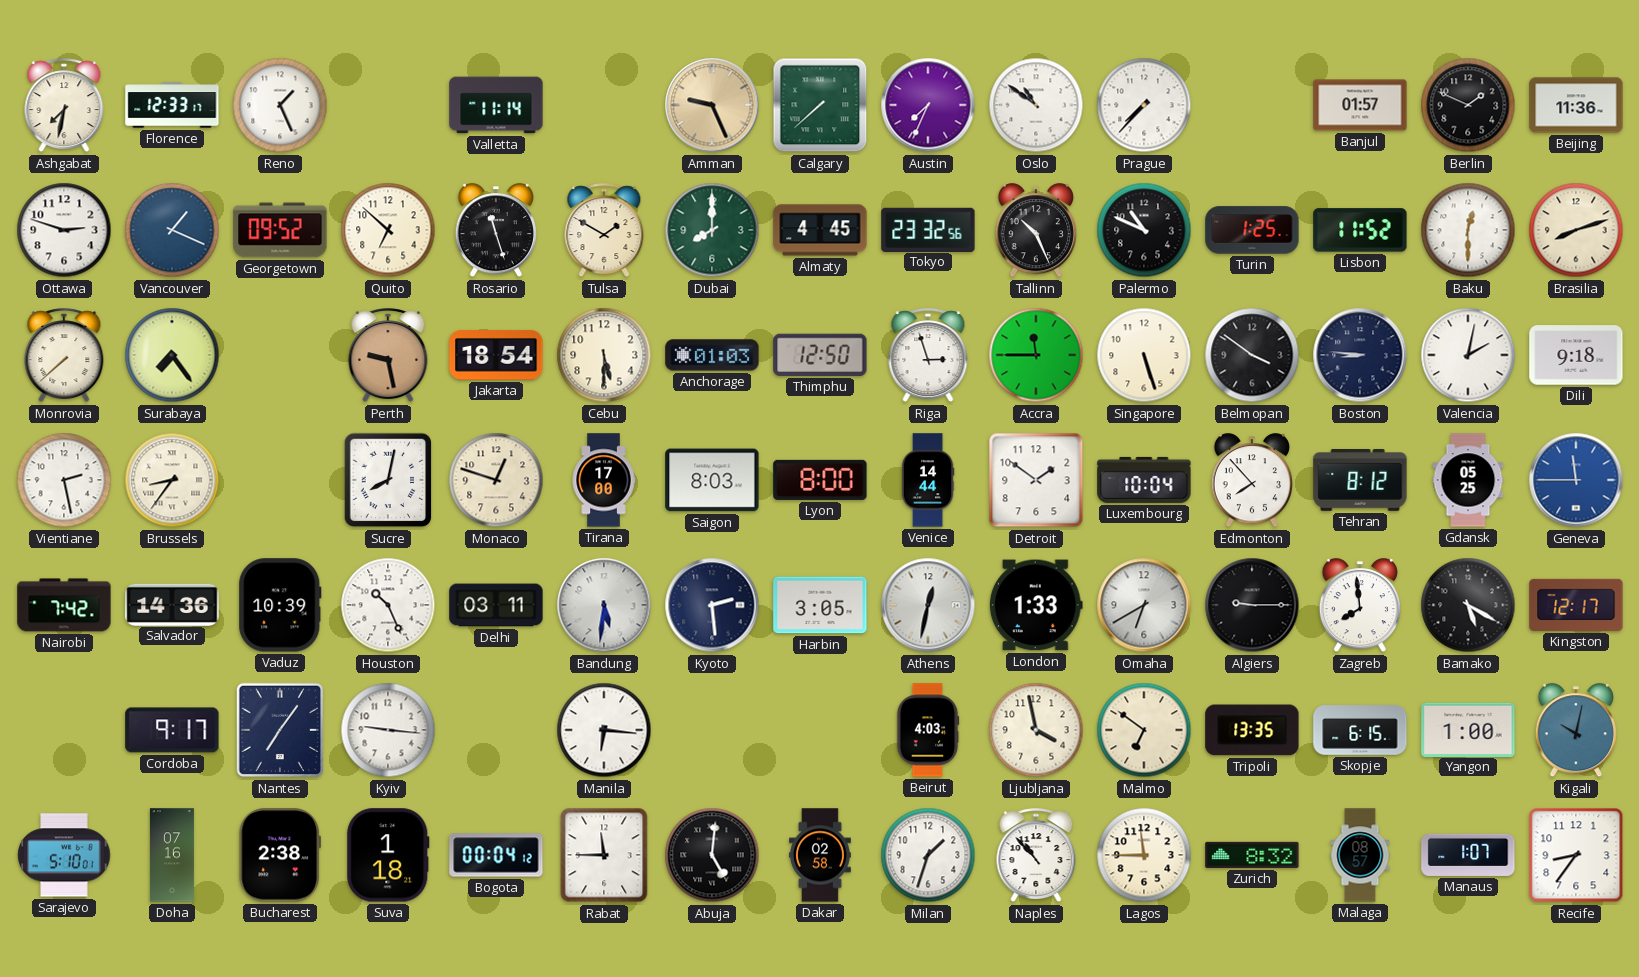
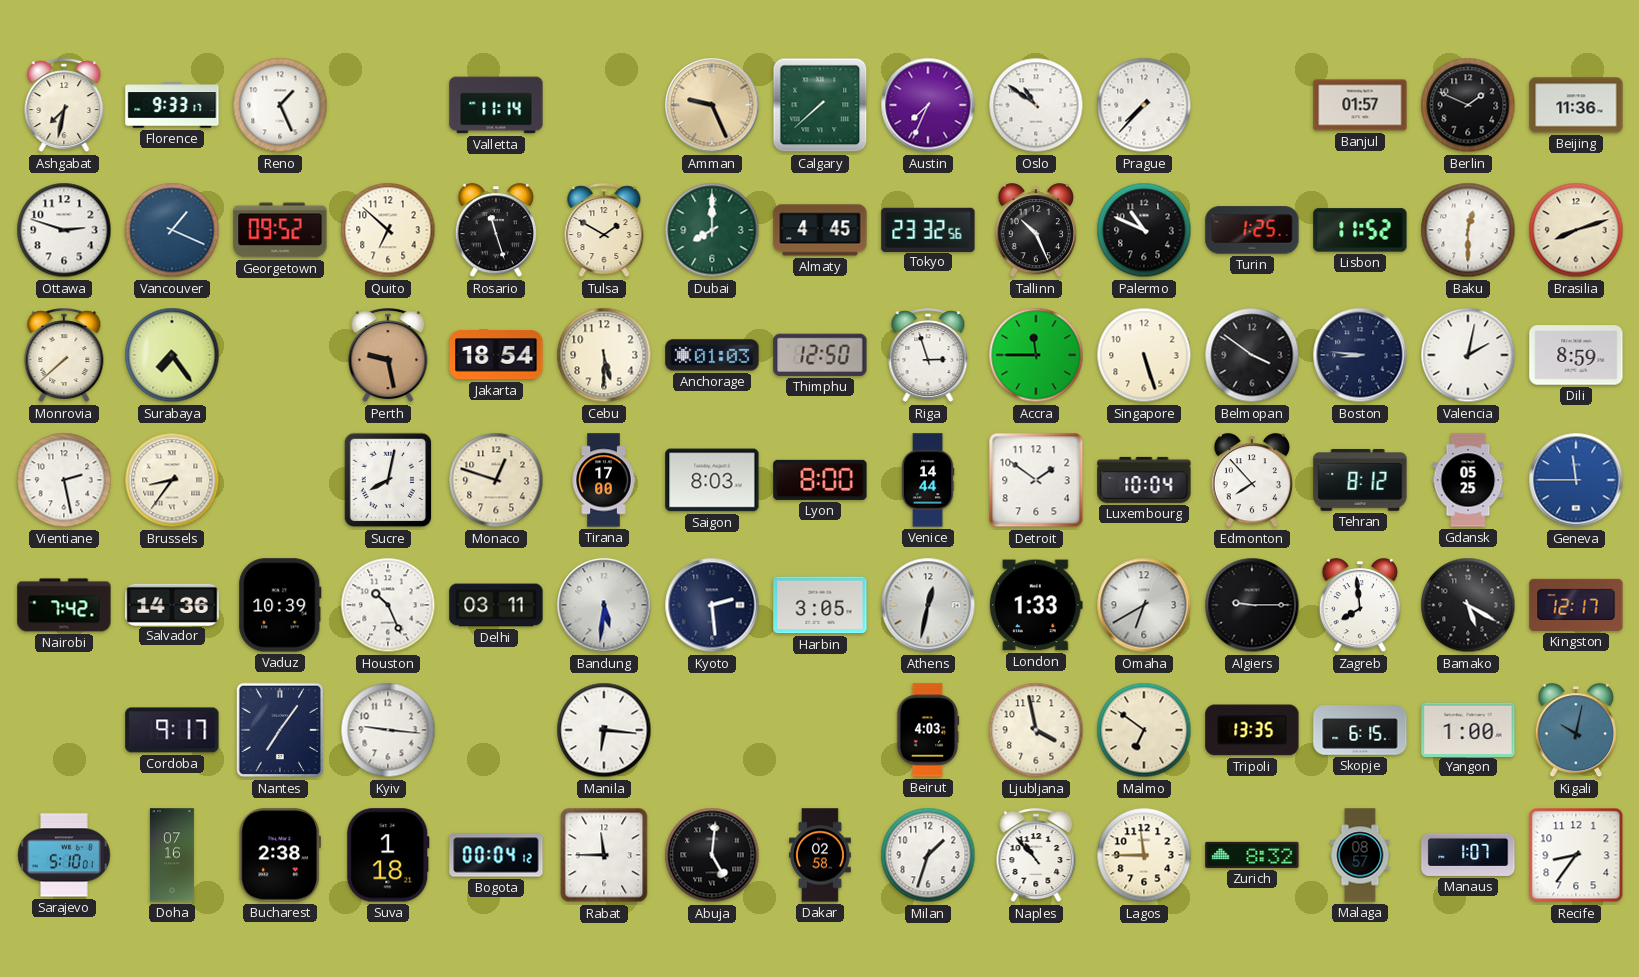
Florence: 12:33 -> 9:33 (172, 105)
Dili: 9:18 -> 8:59 (1576, 355)
